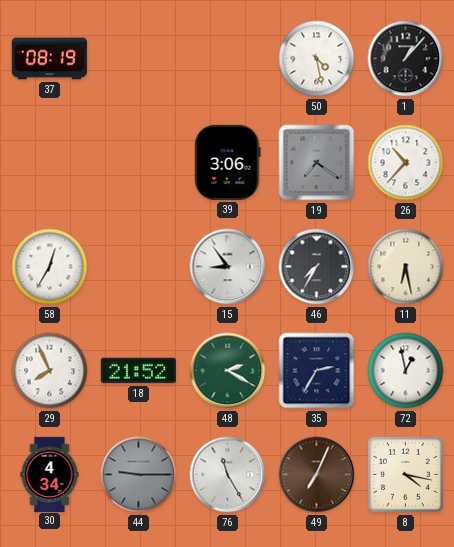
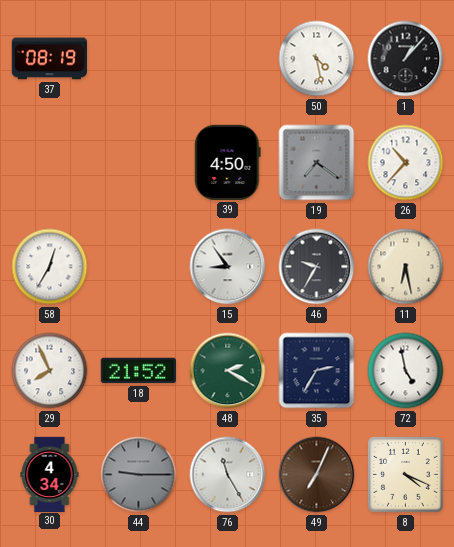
39: 3:06 -> 4:50 (228, 162)
46: 7:35 -> 9:35 (317, 267)
72: 12:58 -> 4:58 (406, 371)
8: 4:17 -> 4:19 (406, 475)
